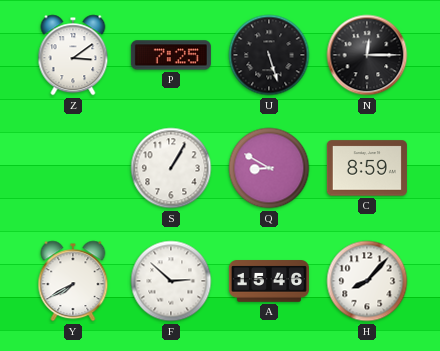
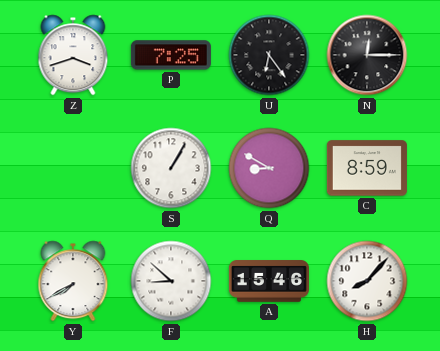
Z: 3:09 -> 3:42 (73, 55)
U: 5:27 -> 6:24 (269, 55)
F: 2:52 -> 8:52 (171, 281)
